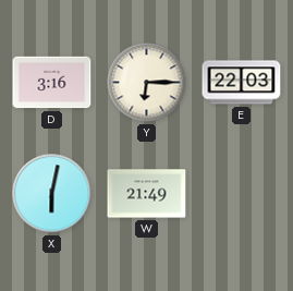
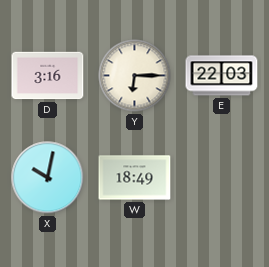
X: 6:02 -> 10:02 (48, 178)
W: 21:49 -> 18:49 (135, 178)
